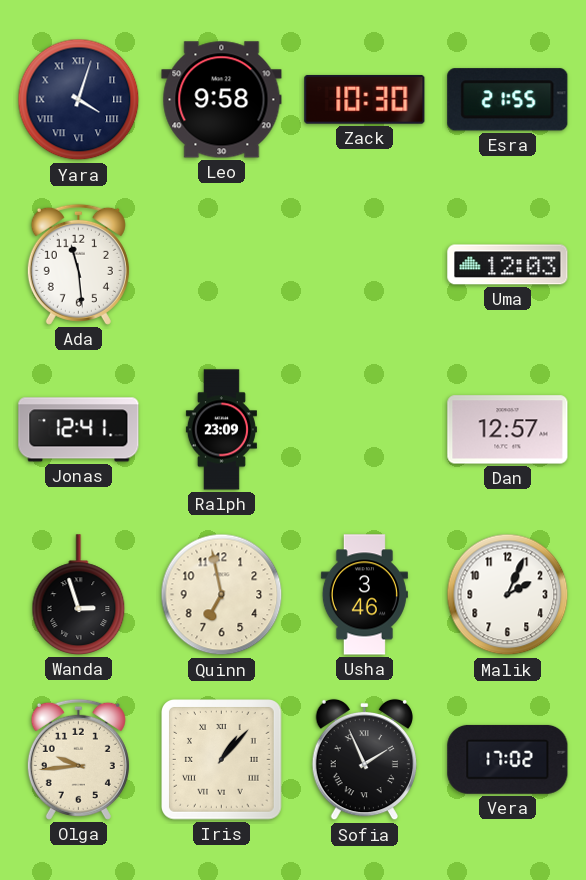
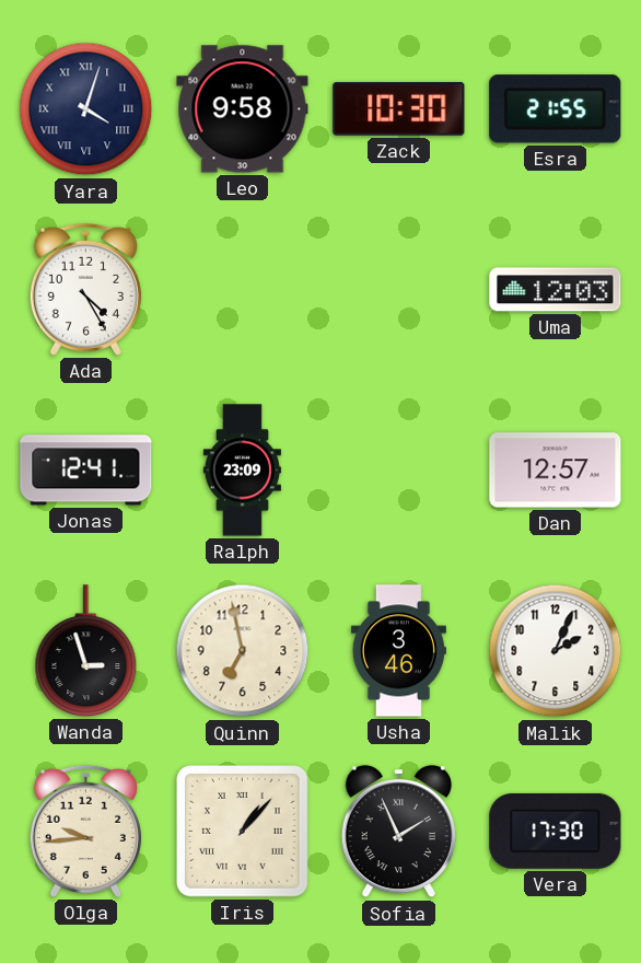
Ada: 11:29 -> 4:25 (85, 289)
Vera: 17:02 -> 17:30 (556, 831)
